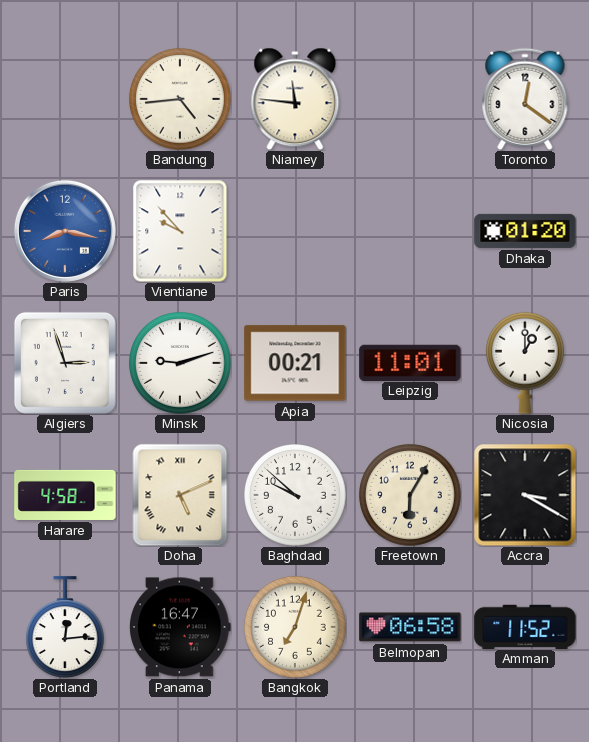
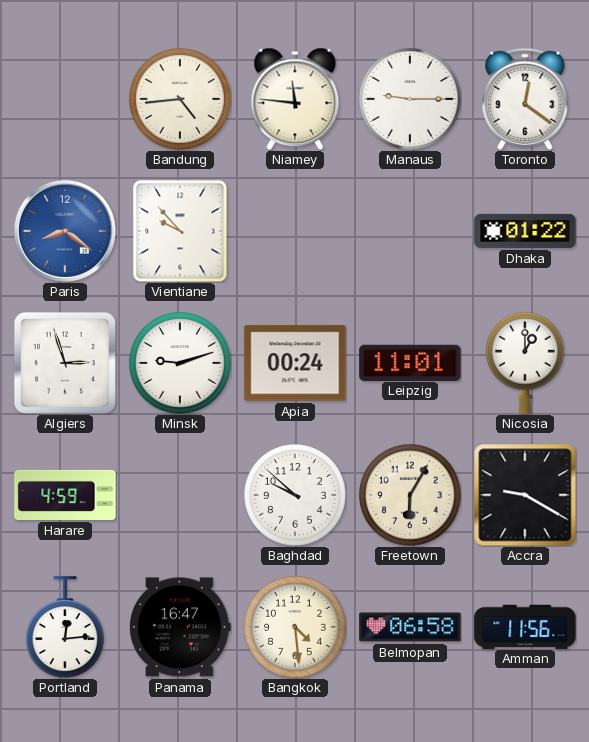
Manaus: none -> 9:15 (411, 100)
Paris: 8:17 -> 8:21 (65, 231)
Dhaka: 01:20 -> 01:22 (525, 231)
Apia: 00:21 -> 00:24 (295, 363)
Harare: 4:58 -> 4:59 (65, 495)
Doha: 5:11 -> none (180, 495)
Accra: 3:20 -> 9:20 (525, 495)
Bangkok: 7:03 -> 4:29 (296, 628)
Amman: 11:52 -> 11:56 (525, 626)
